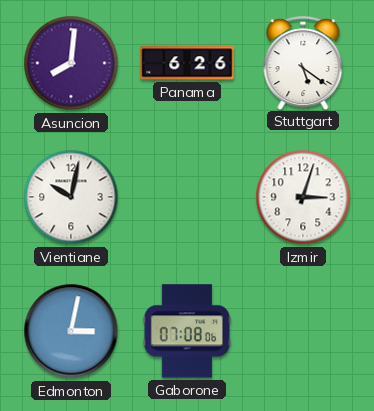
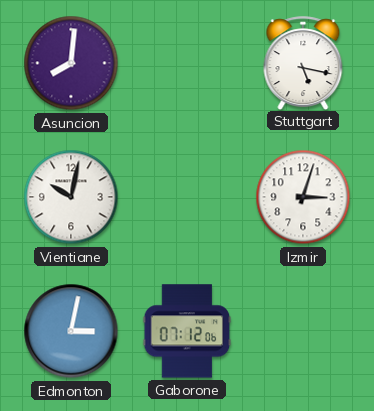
Panama: 6:26 -> none (187, 63)
Stuttgart: 5:21 -> 5:17 (303, 63)
Gaborone: 07:08 -> 07:12 (187, 331)
